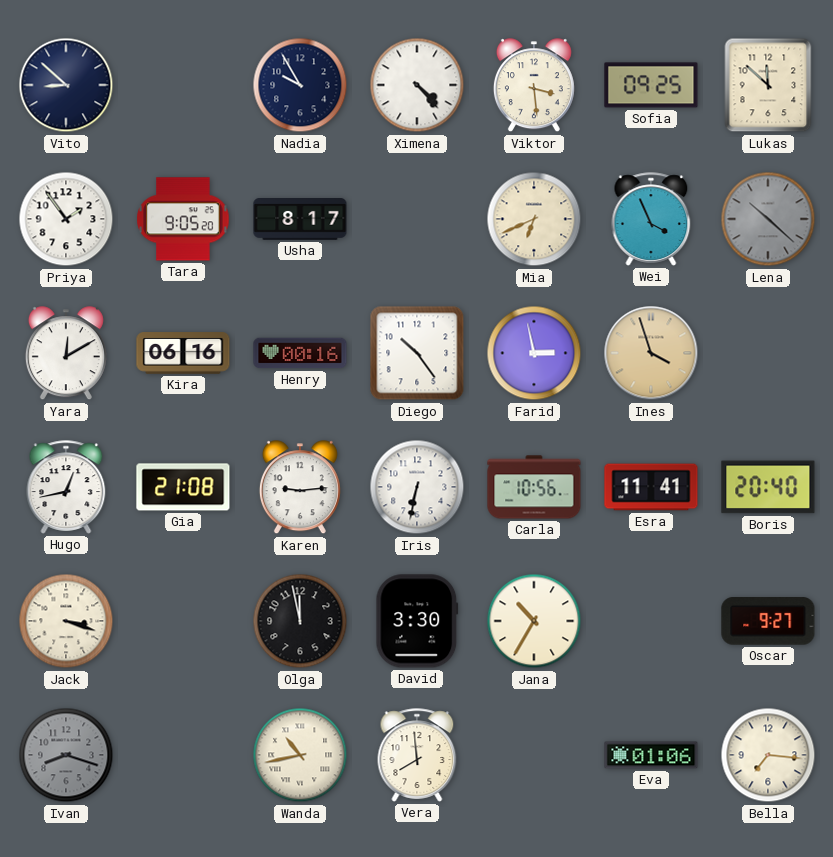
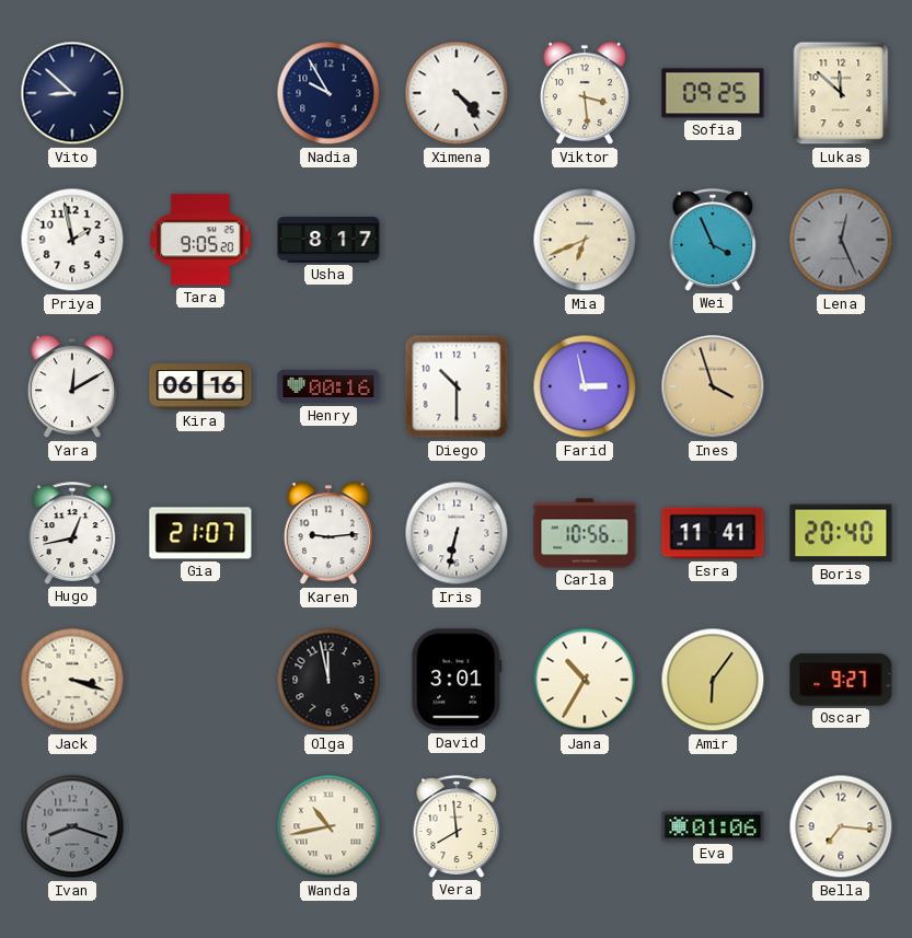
Priya: 1:54 -> 1:58 (72, 240)
Lena: 10:22 -> 12:26 (841, 240)
Diego: 10:24 -> 10:30 (457, 386)
Gia: 21:08 -> 21:07 (200, 533)
David: 3:30 -> 3:01 (457, 680)
Amir: none -> 6:06 (713, 680)
